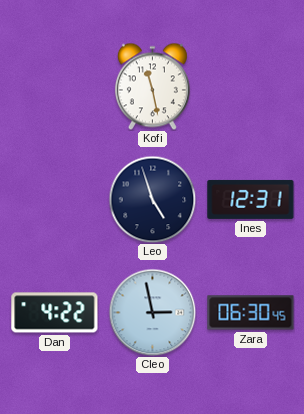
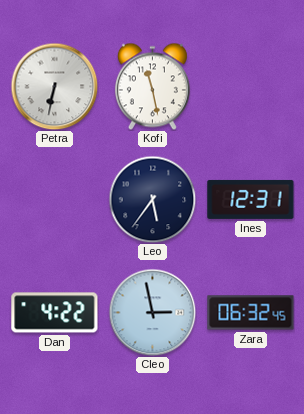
Petra: none -> 6:32 (54, 86)
Leo: 4:57 -> 5:36 (152, 199)
Zara: 06:30 -> 06:32 (251, 313)
